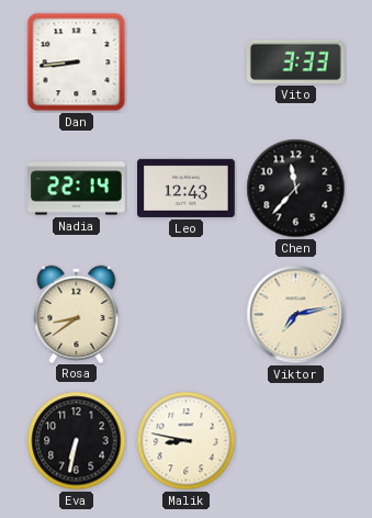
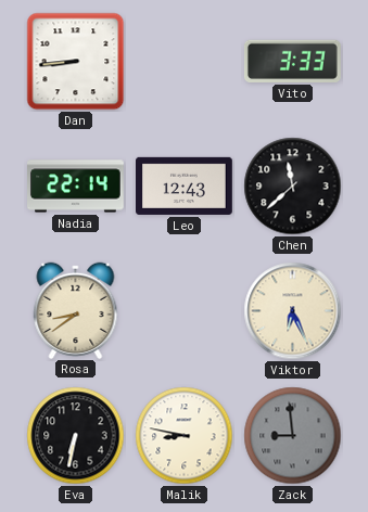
Chen: 11:37 -> 11:38 (293, 187)
Viktor: 7:13 -> 6:26 (293, 311)
Zack: none -> 8:59 (293, 436)
